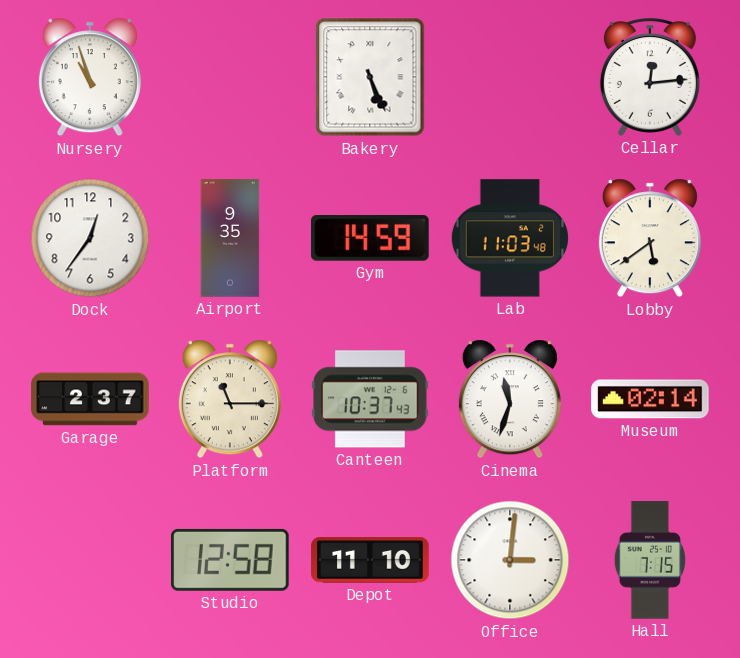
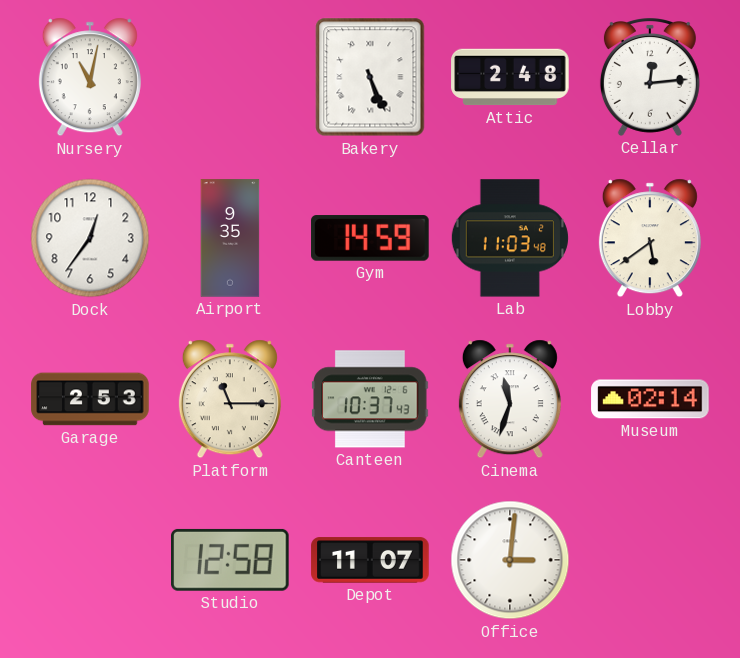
Nursery: 10:57 -> 11:02 (90, 77)
Attic: none -> 2:48 (510, 77)
Garage: 2:37 -> 2:53 (90, 399)
Depot: 11:10 -> 11:07 (370, 560)
Hall: 7:15 -> none (650, 560)
